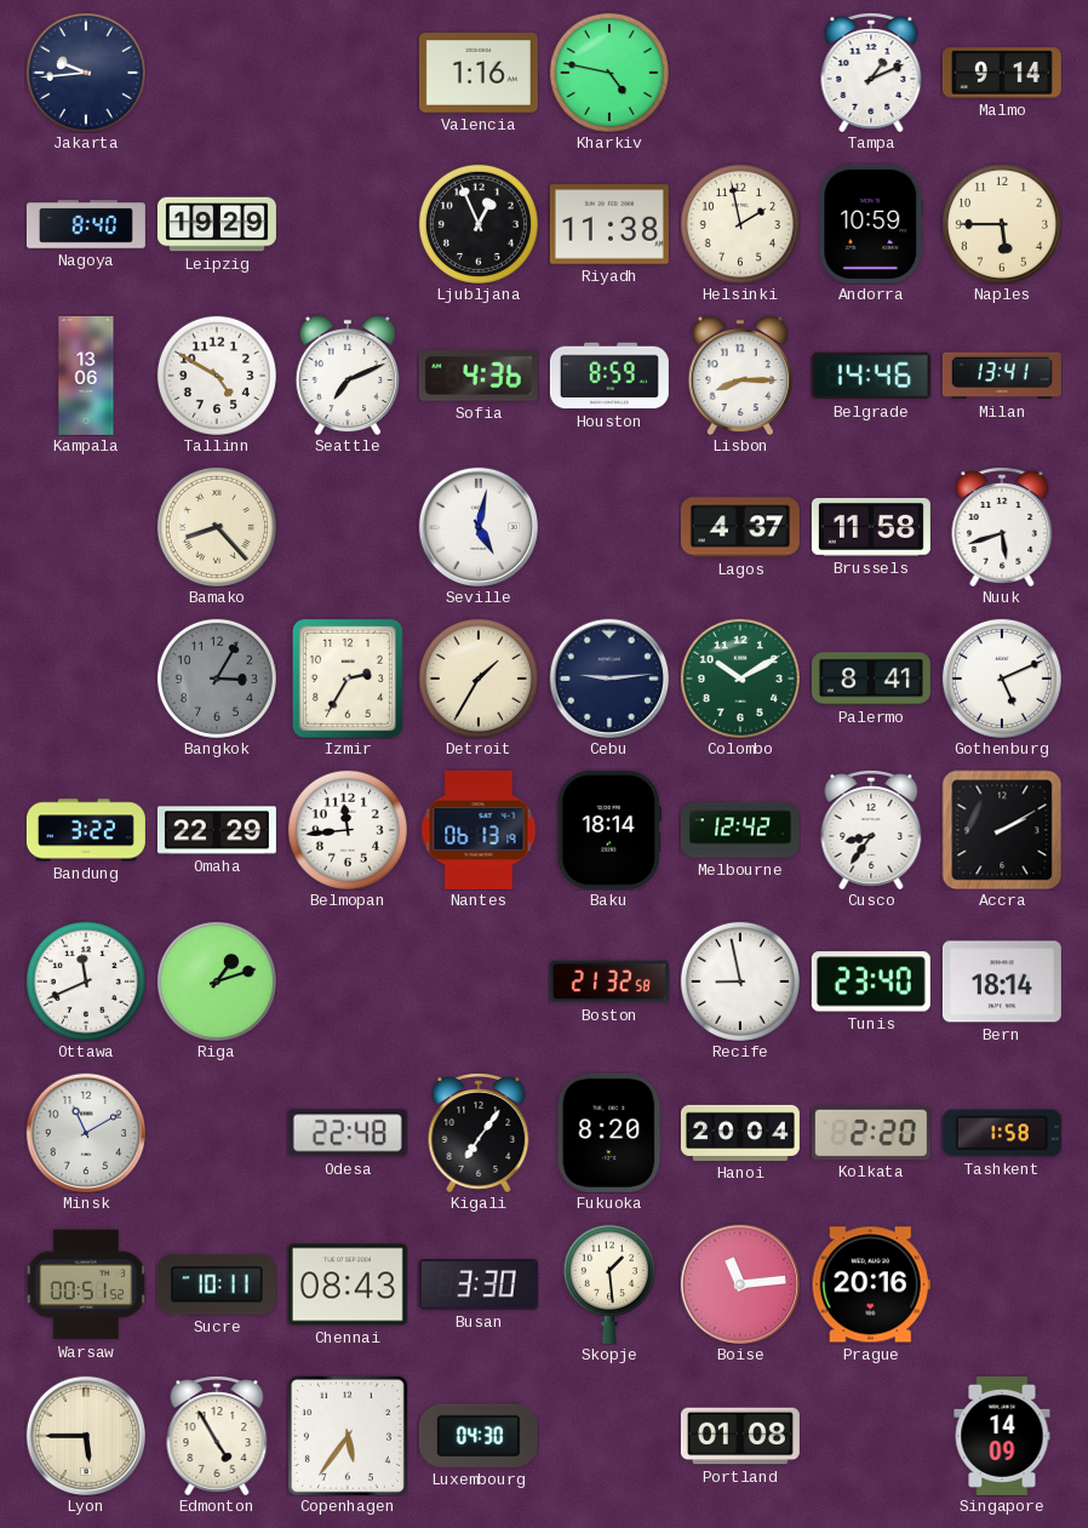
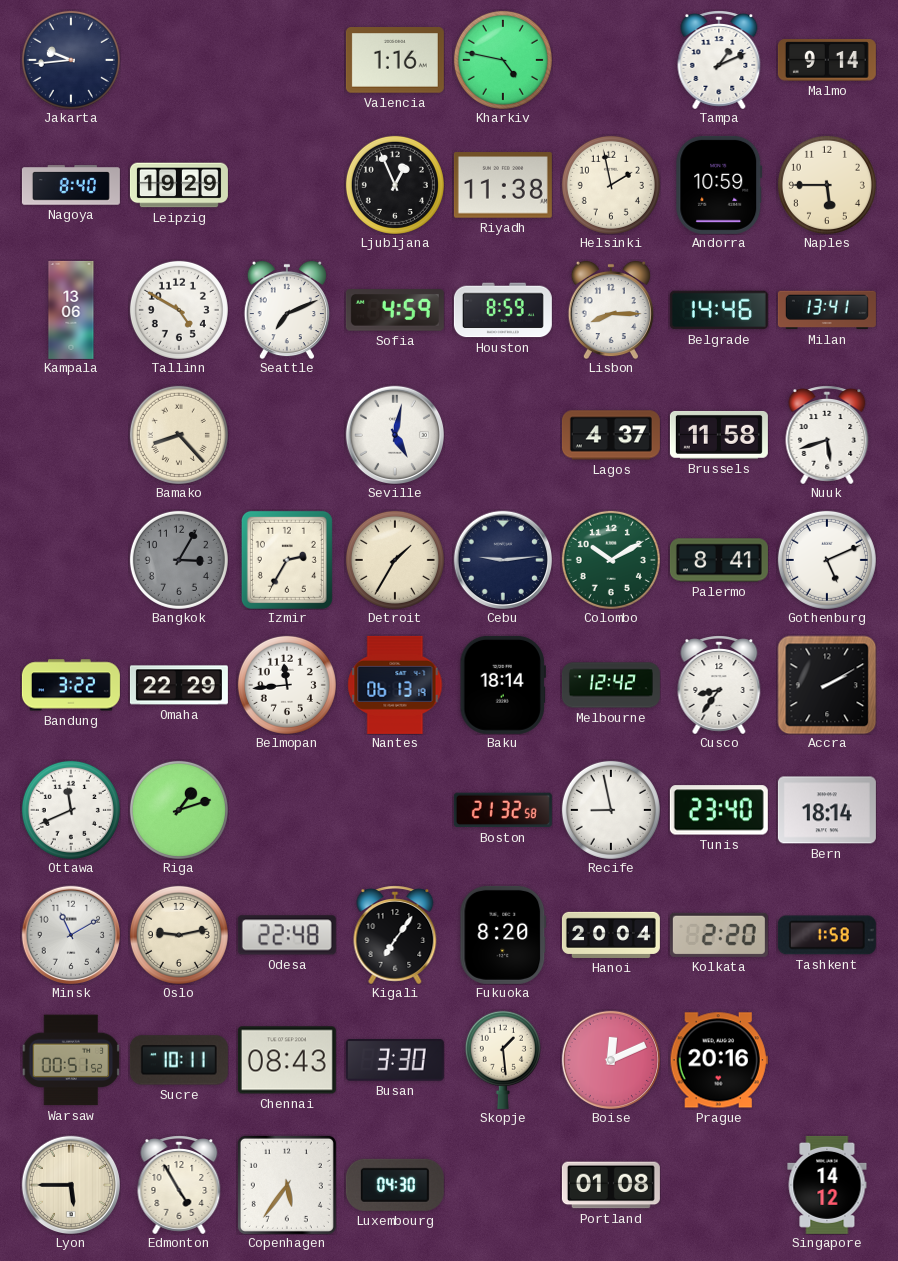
Sofia: 4:36 -> 4:59 (395, 310)
Oslo: none -> 9:13 (179, 935)
Boise: 11:14 -> 12:11 (610, 1059)
Singapore: 14:09 -> 14:12 (827, 1185)
